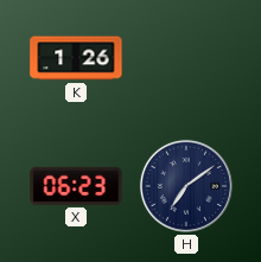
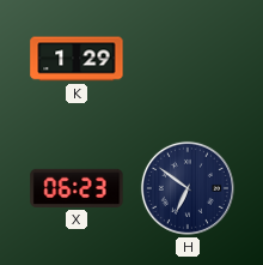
K: 1:26 -> 1:29 (77, 59)
H: 7:09 -> 6:51 (188, 188)
